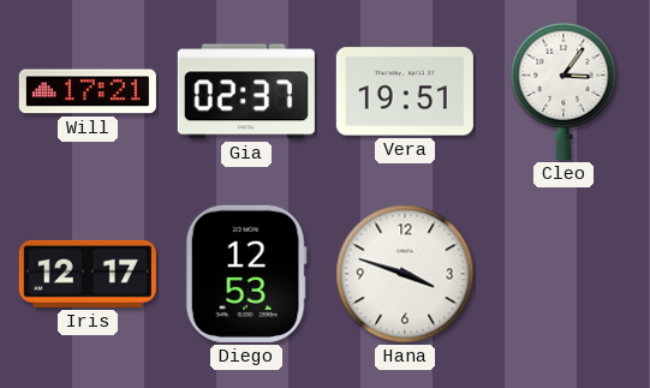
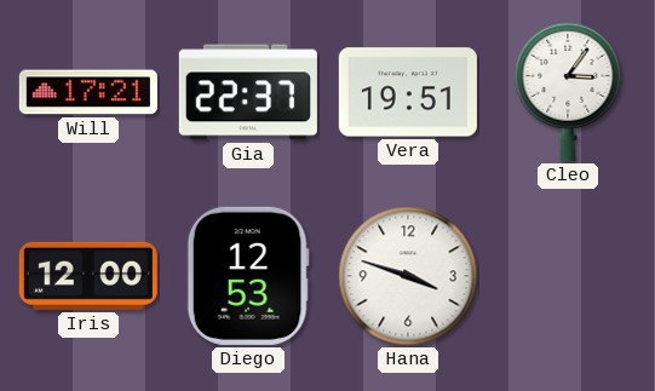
Gia: 02:37 -> 22:37 (248, 92)
Iris: 12:17 -> 12:00 (88, 276)
